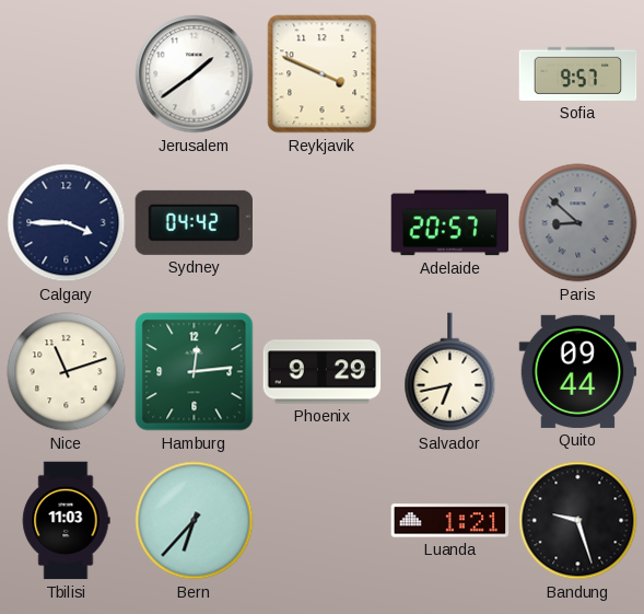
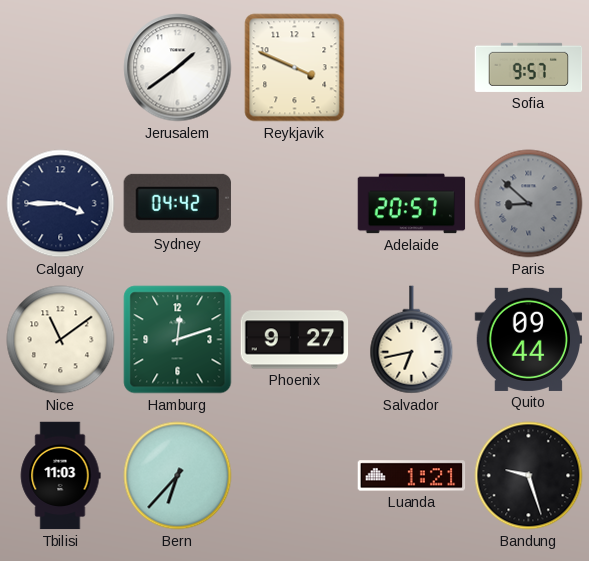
Nice: 11:12 -> 11:09 (61, 340)
Hamburg: 12:14 -> 12:12 (178, 340)
Phoenix: 9:29 -> 9:27 (295, 340)
